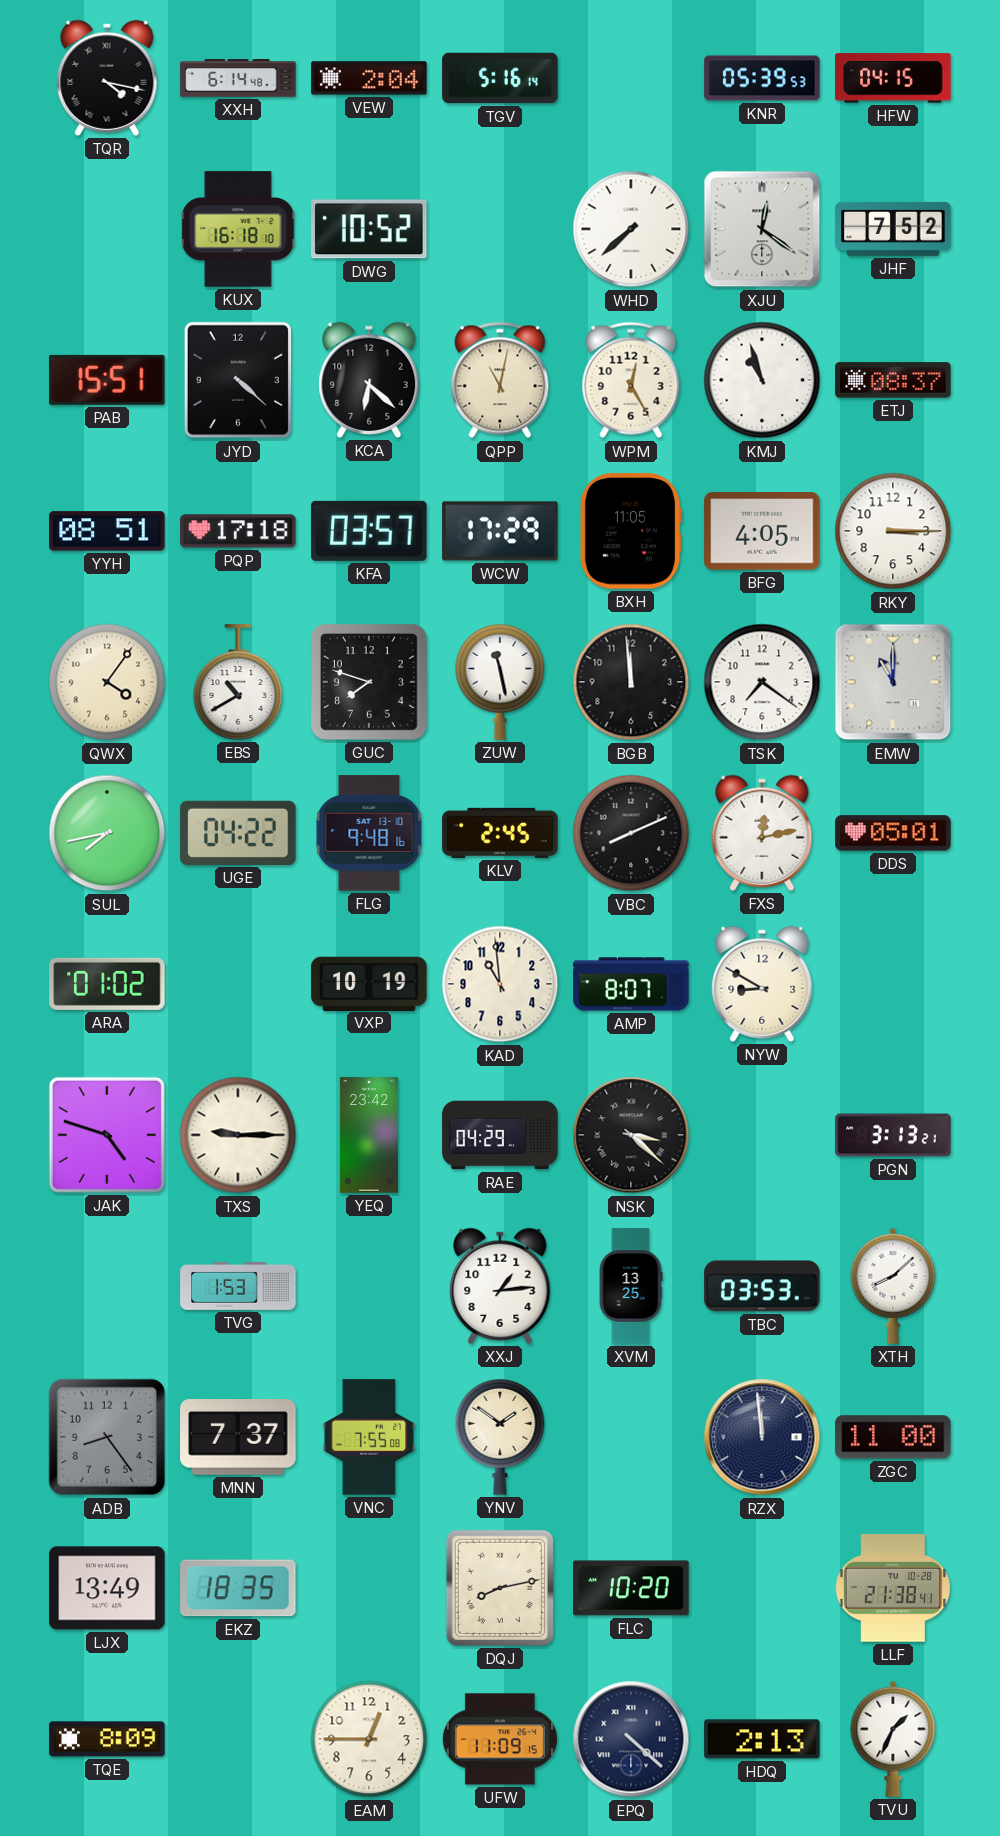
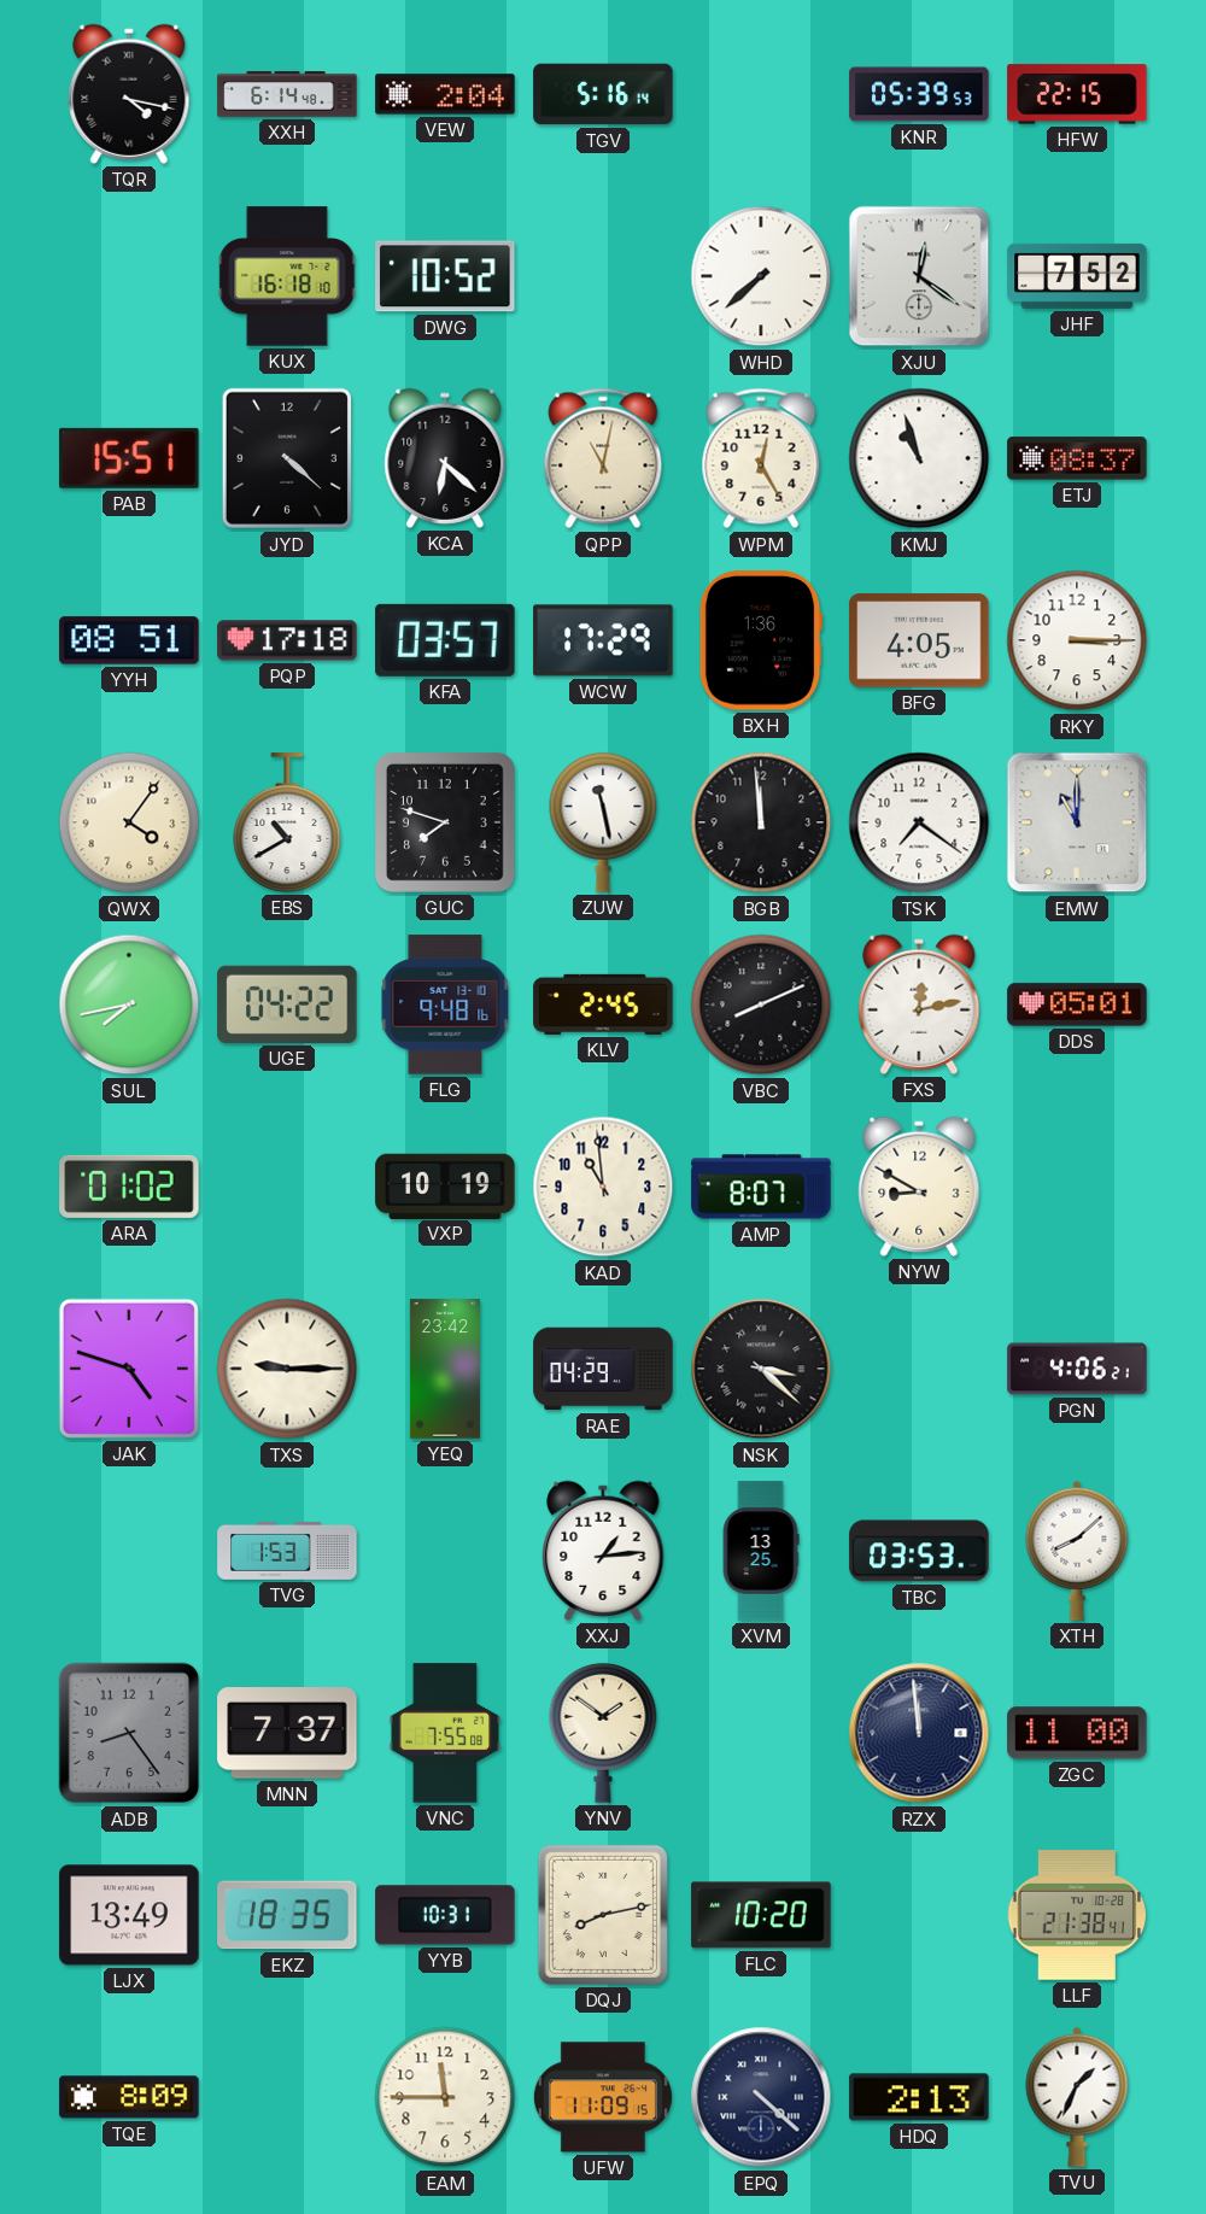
HFW: 04:15 -> 22:15 (1077, 94)
BXH: 11:05 -> 1:36 (761, 640)
PGN: 3:13 -> 4:06 (1077, 1369)
YYB: none -> 10:31 (445, 1915)
EAM: 12:45 -> 11:45 (445, 2097)
